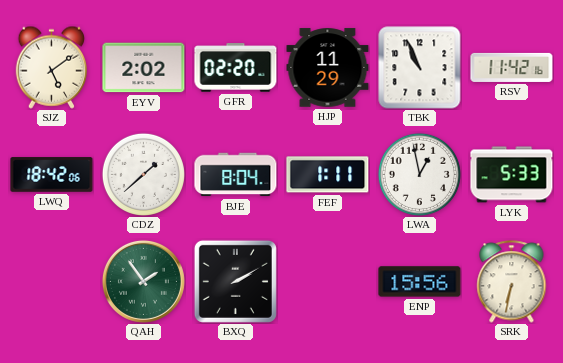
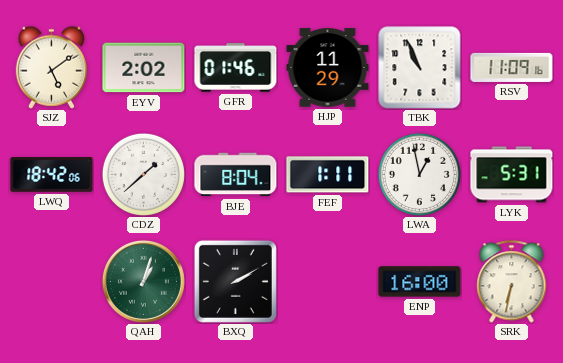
GFR: 02:20 -> 01:46 (236, 68)
RSV: 11:42 -> 11:09 (512, 67)
LYK: 5:33 -> 5:31 (512, 175)
QAH: 1:54 -> 1:03 (143, 281)
ENP: 15:56 -> 16:00 (420, 282)
